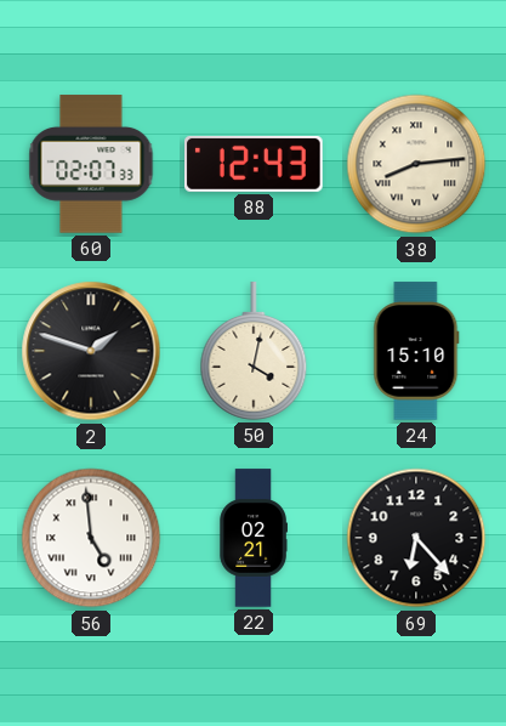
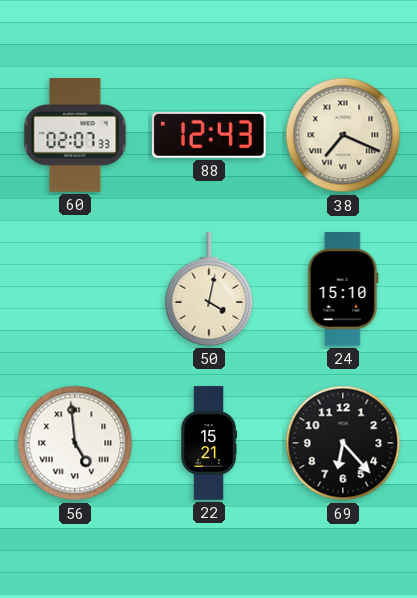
38: 8:14 -> 7:19 (343, 135)
2: 1:48 -> none (91, 351)
22: 02:21 -> 15:21 (208, 443)
